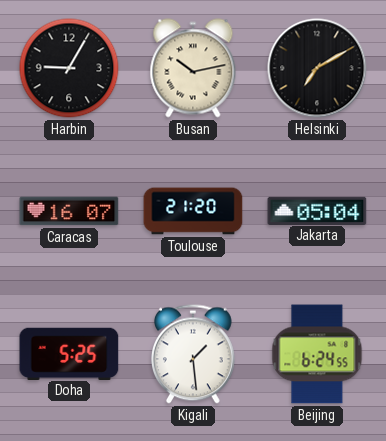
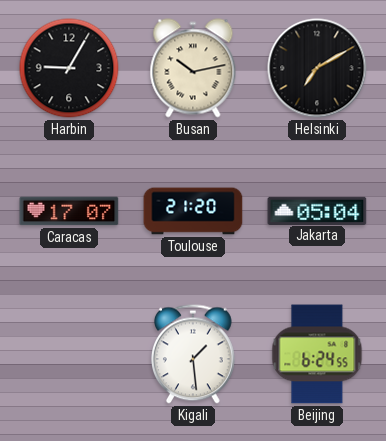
Caracas: 16:07 -> 17:07 (69, 211)
Doha: 5:25 -> none (69, 353)
